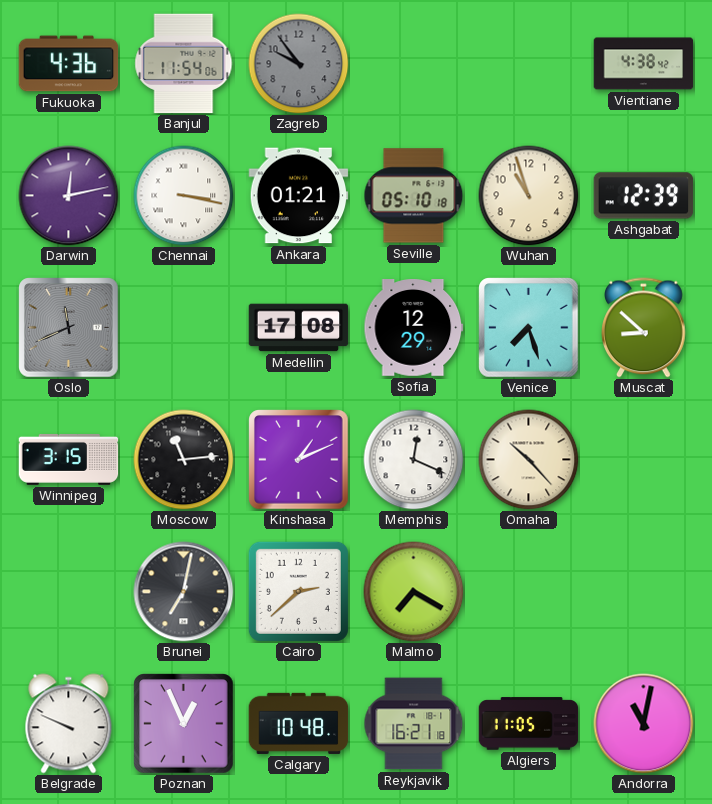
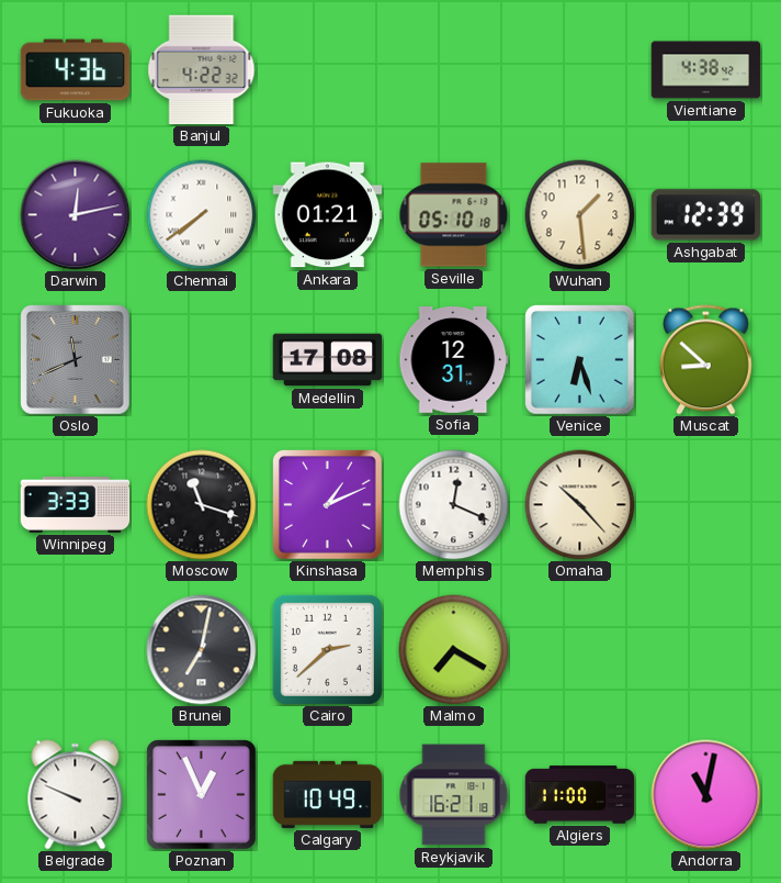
Banjul: 11:54 -> 4:22 (202, 70)
Zagreb: 9:54 -> none (299, 64)
Chennai: 3:17 -> 7:39 (202, 215)
Wuhan: 10:57 -> 1:29 (580, 215)
Sofia: 12:29 -> 12:31 (454, 360)
Venice: 7:27 -> 6:27 (580, 360)
Winnipeg: 3:15 -> 3:33 (76, 504)
Moscow: 11:14 -> 11:18 (202, 505)
Calgary: 10:48 -> 10:49 (328, 794)
Algiers: 11:05 -> 11:00 (580, 795)
